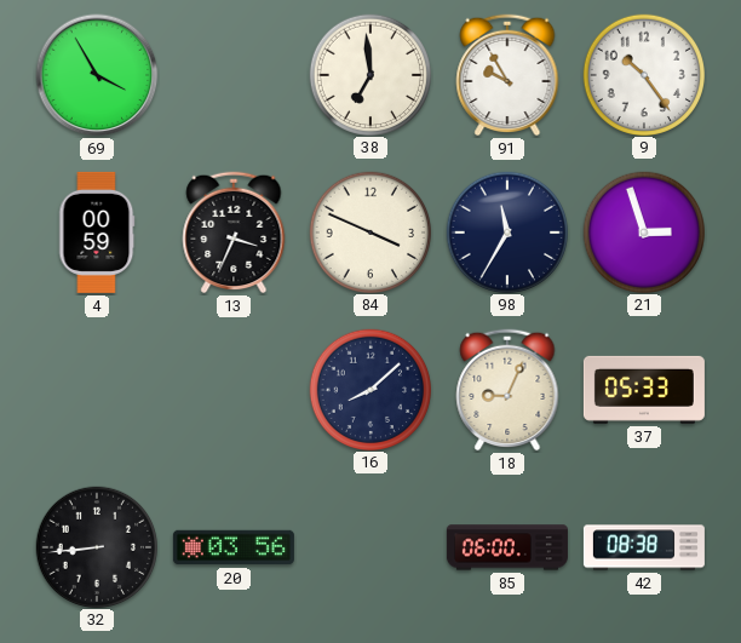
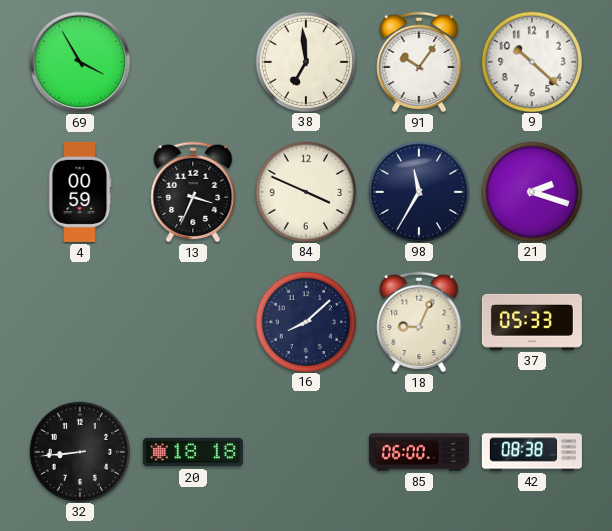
91: 9:55 -> 10:06 (419, 62)
9: 10:24 -> 10:22 (531, 61)
21: 2:57 -> 2:18 (531, 191)
20: 03:56 -> 18:18 (193, 452)
